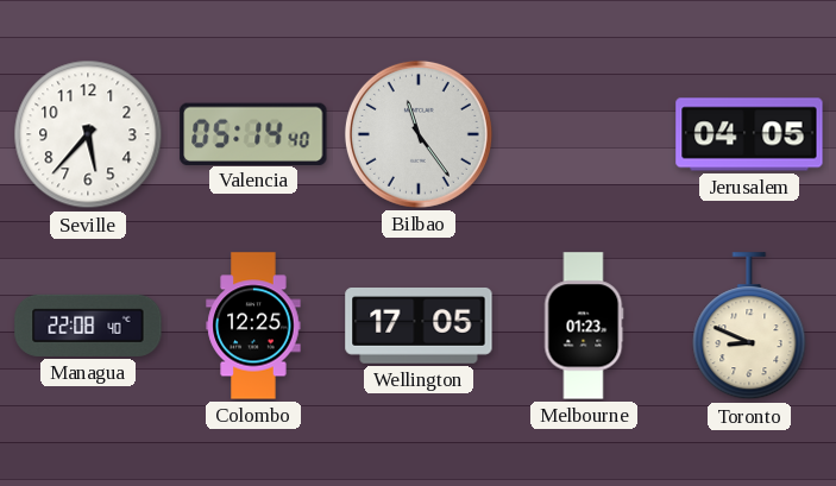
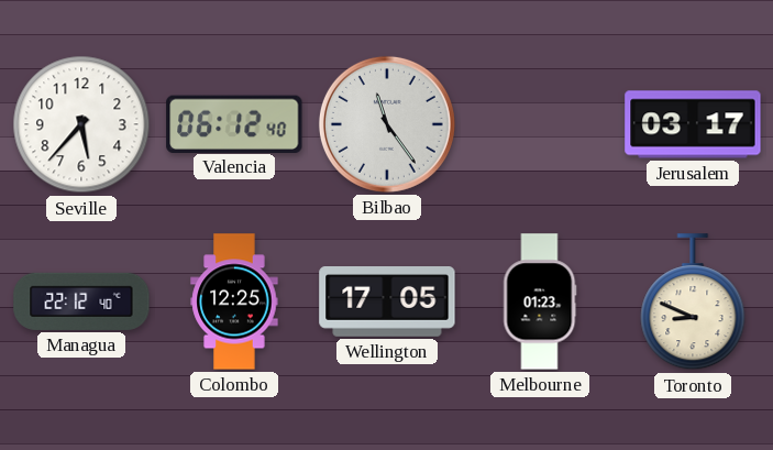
Valencia: 05:14 -> 06:12 (234, 123)
Jerusalem: 04:05 -> 03:17 (693, 124)
Managua: 22:08 -> 22:12 (81, 301)
